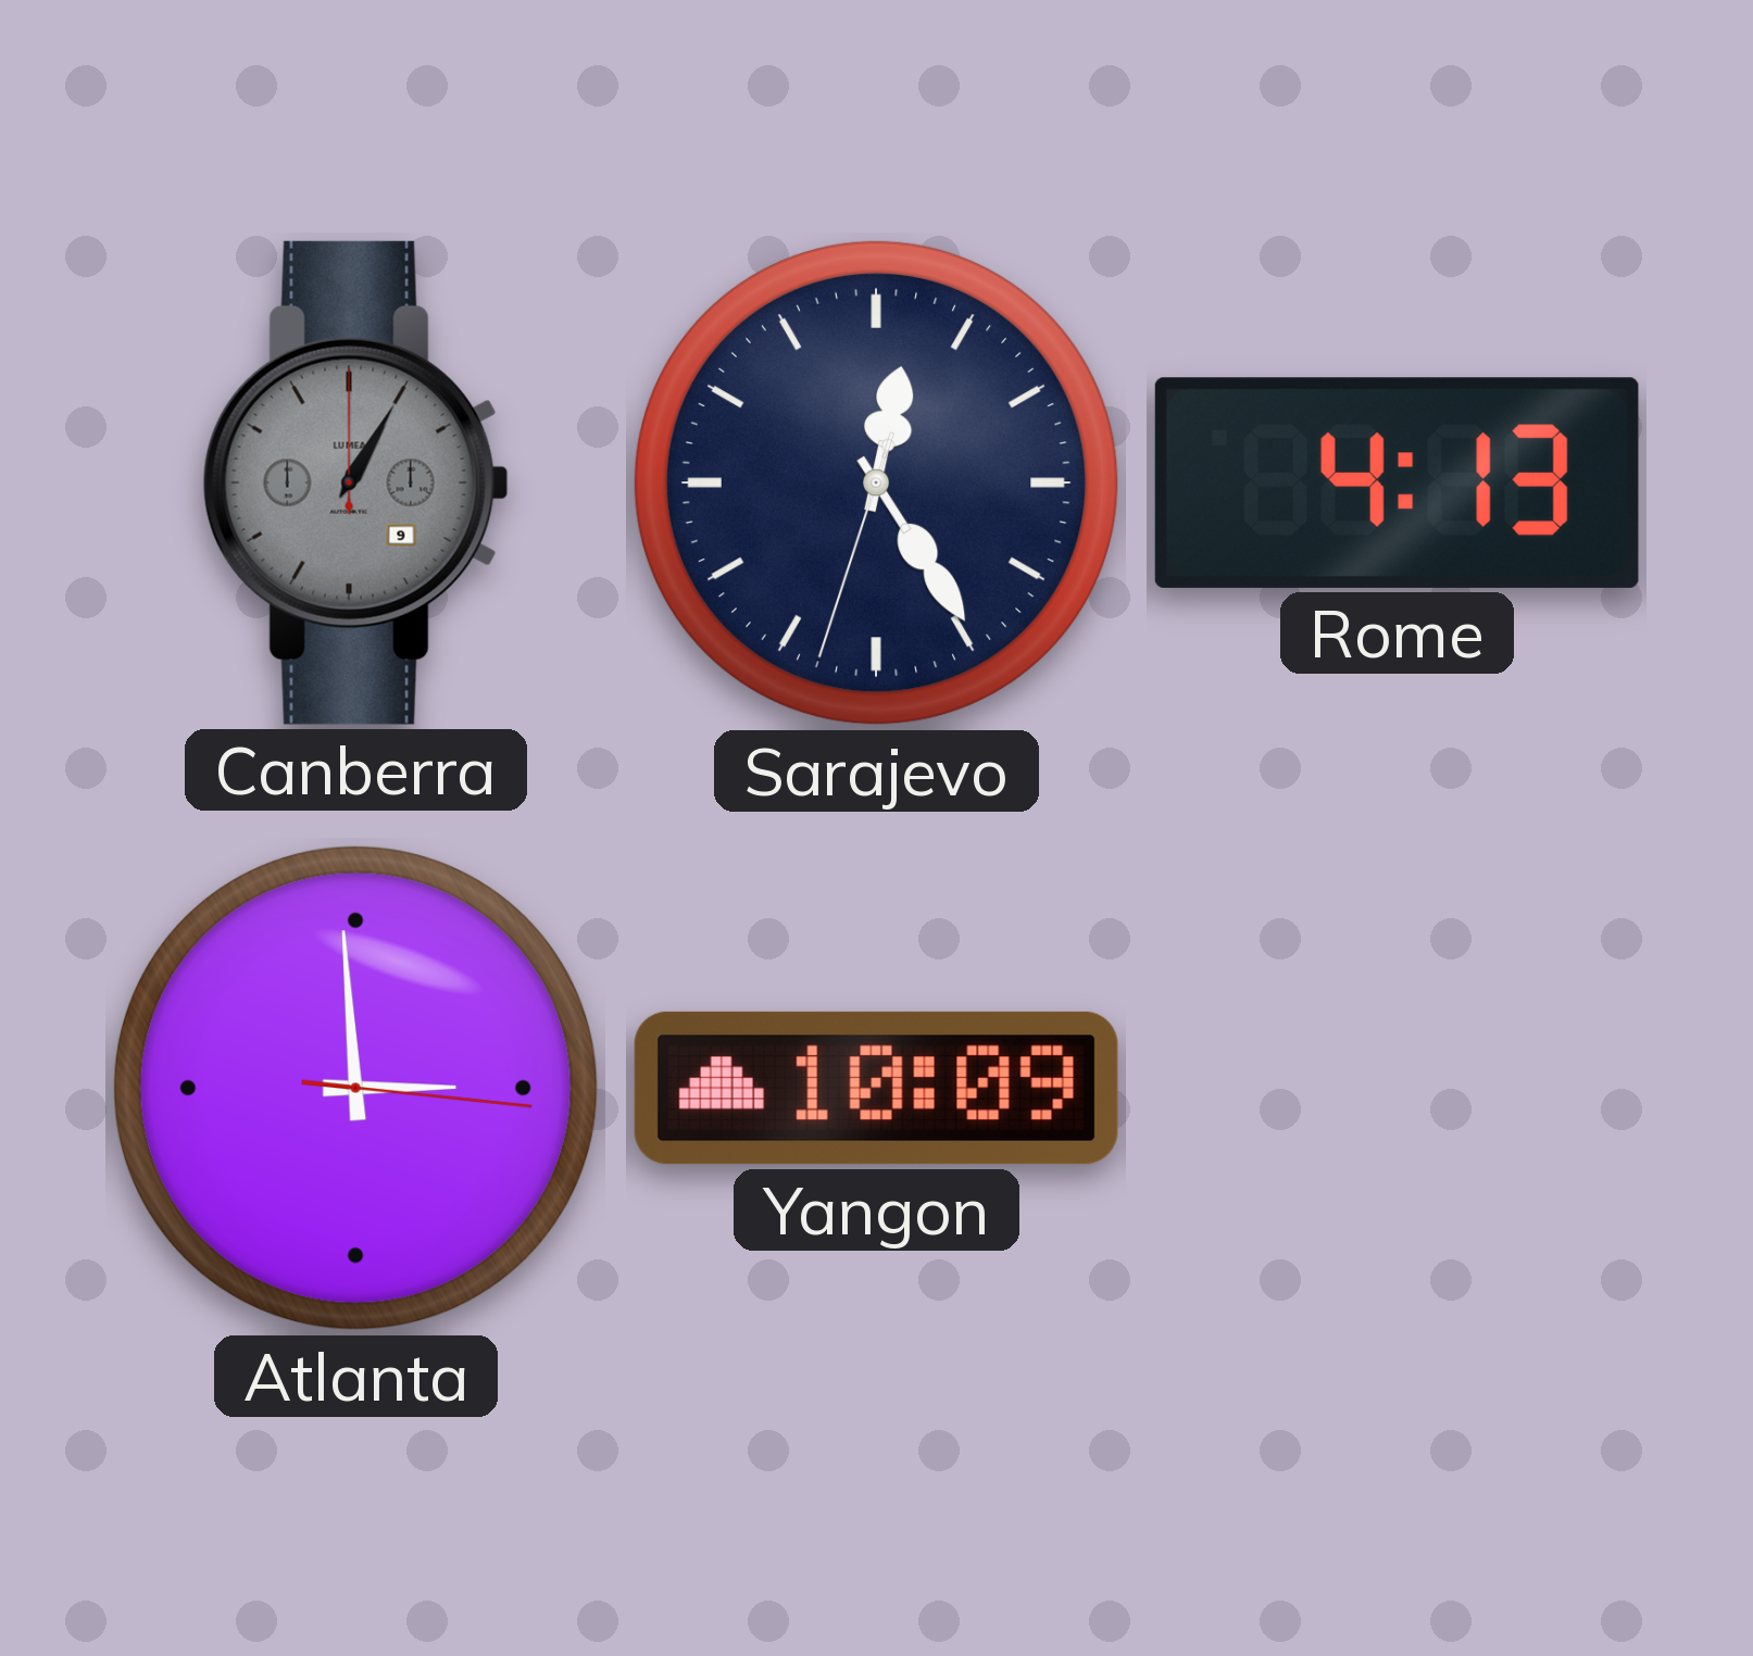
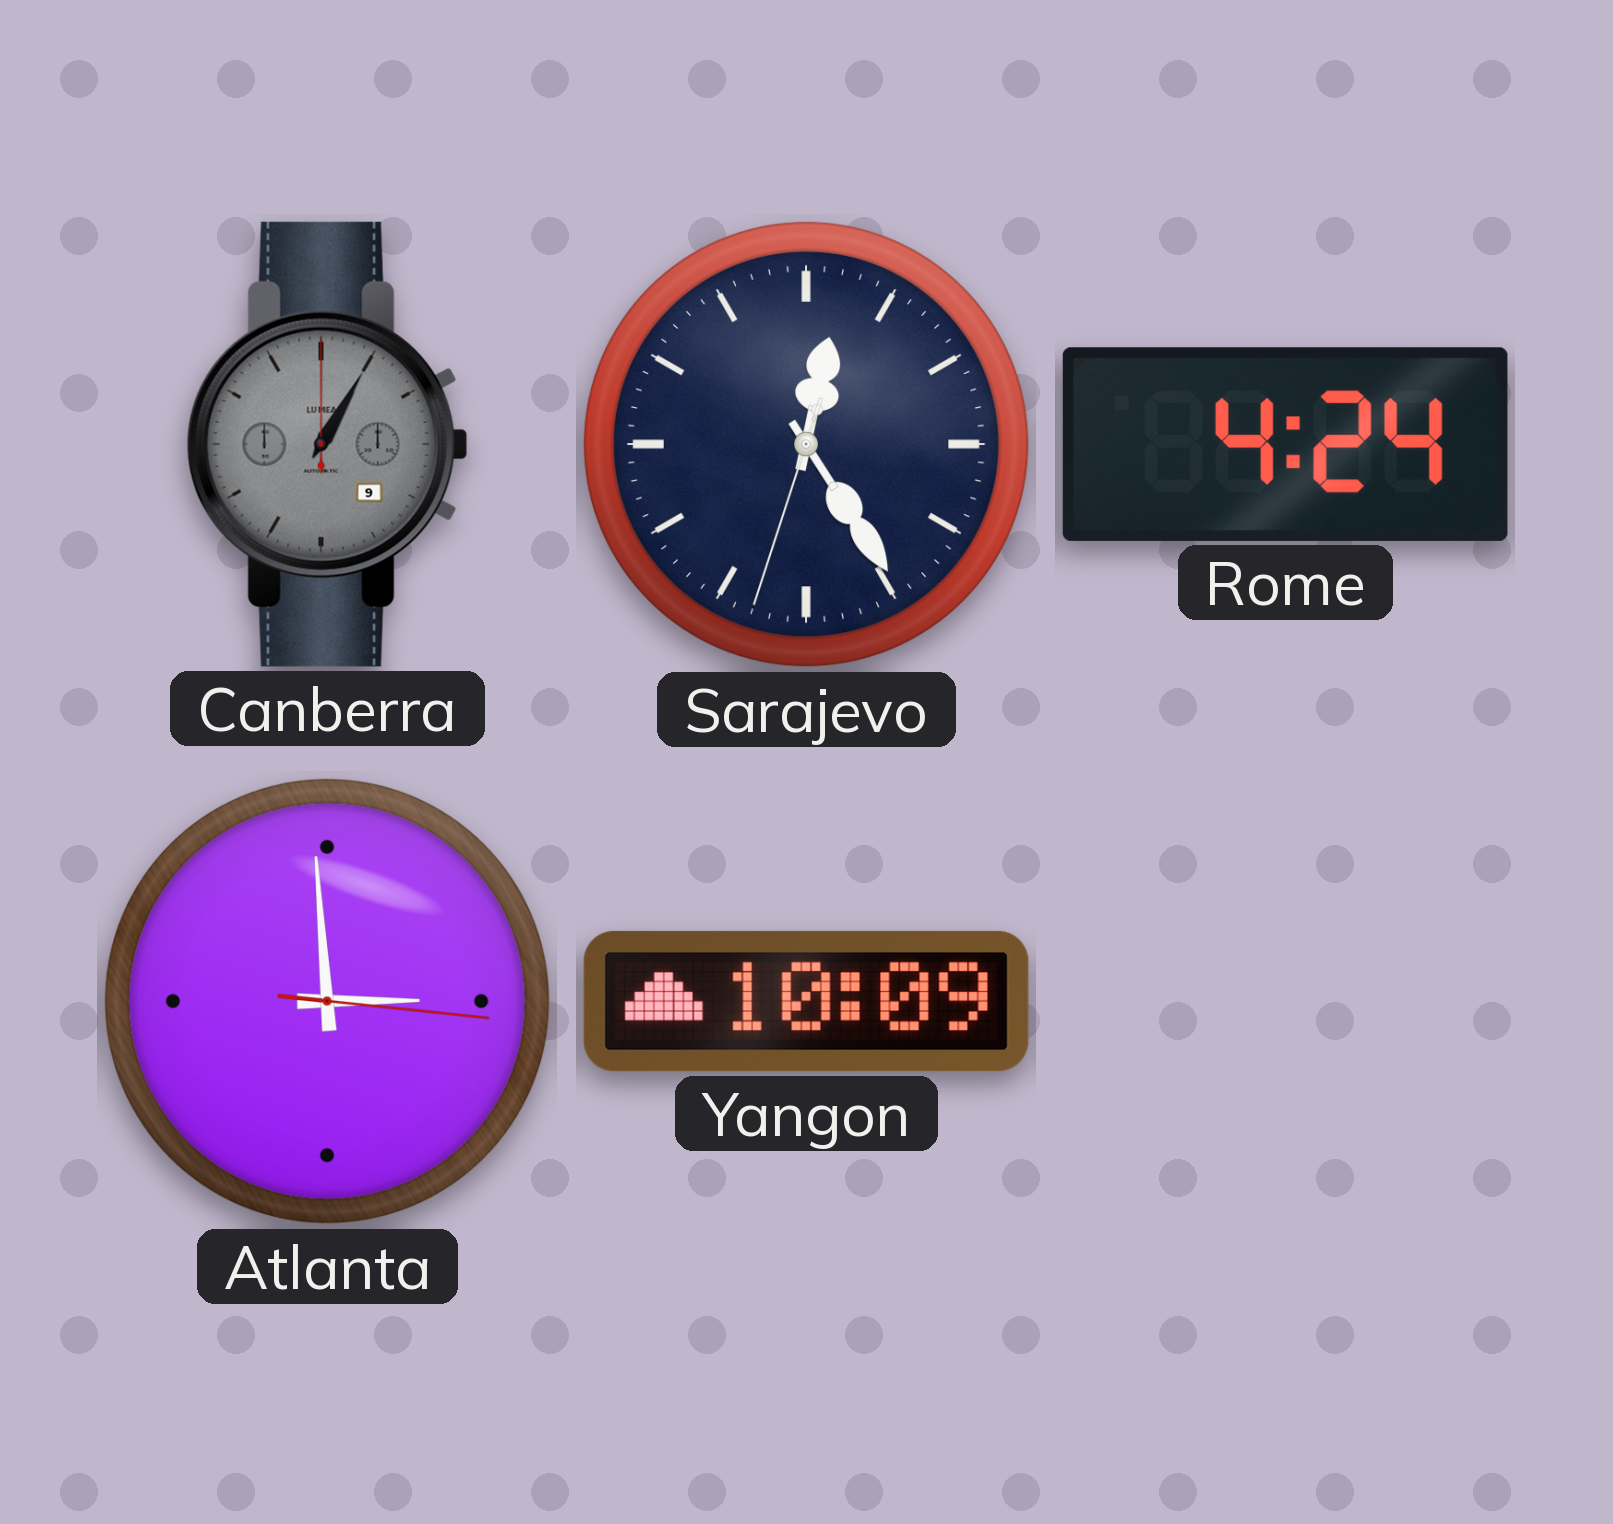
Rome: 4:13 -> 4:24 (1285, 444)
